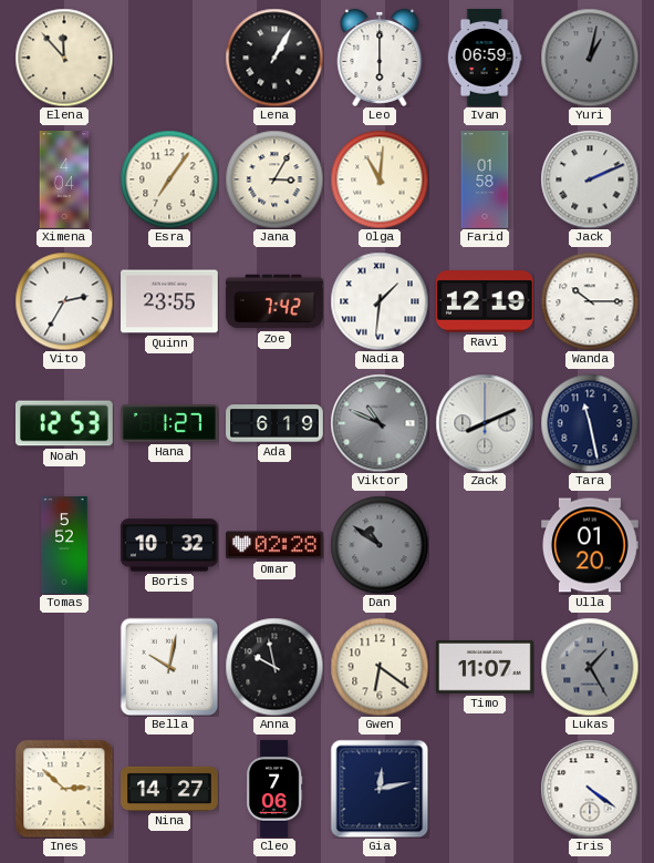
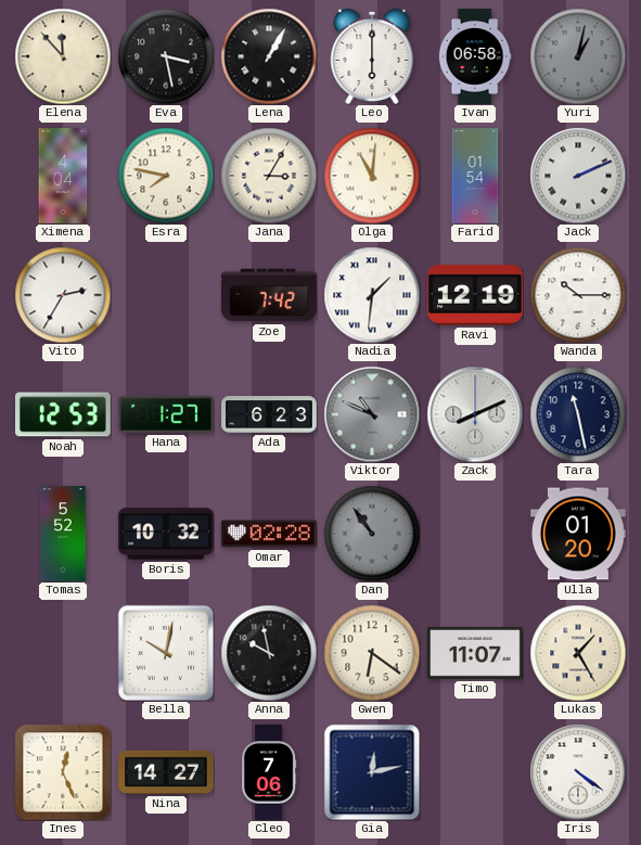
Eva: none -> 3:28 (166, 56)
Ivan: 06:59 -> 06:58 (475, 56)
Esra: 7:06 -> 7:47 (166, 176)
Farid: 01:58 -> 01:54 (475, 176)
Quinn: 23:55 -> none (170, 301)
Ada: 6:19 -> 6:23 (269, 414)
Dan: 10:51 -> 10:54 (372, 534)
Lukas dial: grey -> cream (578, 653)
Ines: 2:52 -> 12:26 (63, 772)
